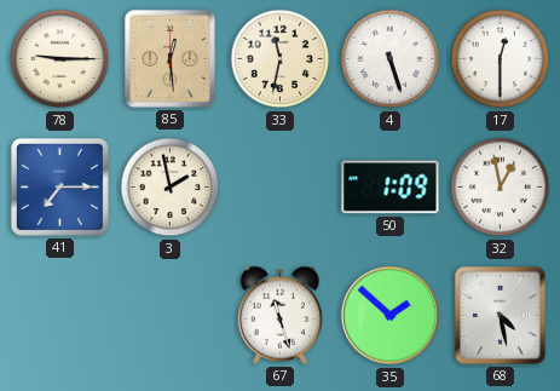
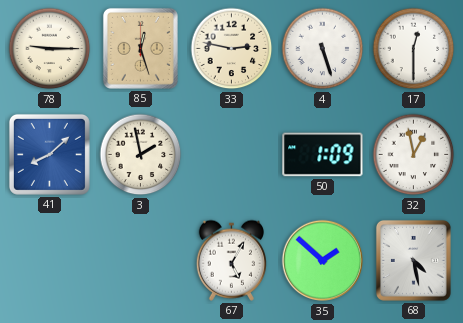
85: 12:29 -> 12:27 (140, 48)
33: 11:32 -> 2:47 (232, 49)
41: 7:15 -> 8:08 (49, 154)
67: 11:27 -> 5:05 (231, 260)
